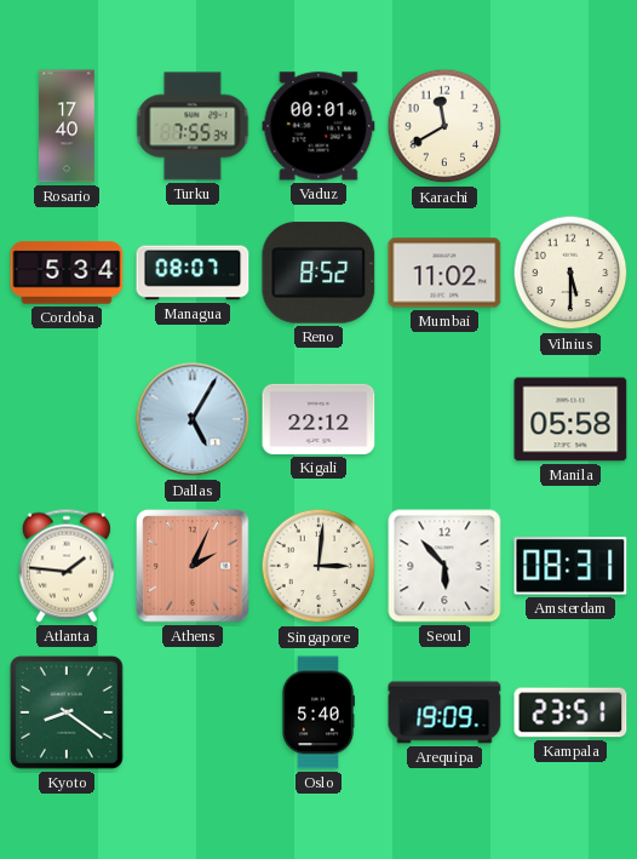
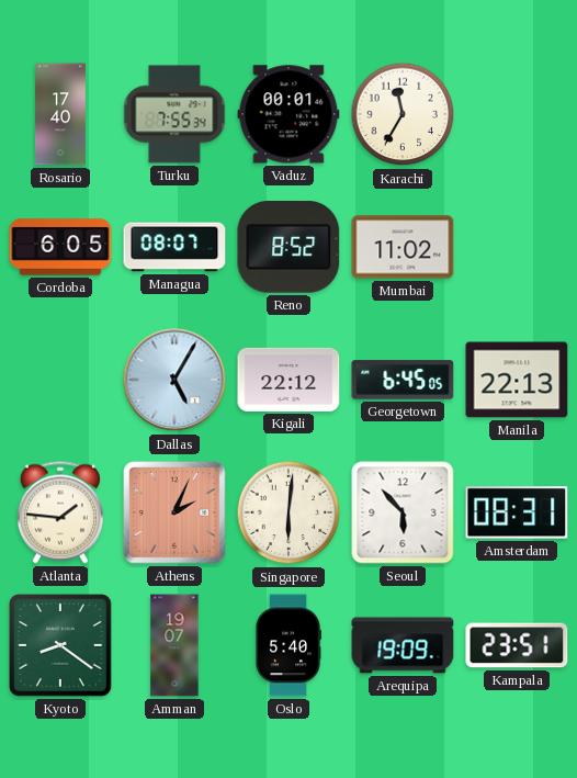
Karachi: 11:40 -> 11:35 (403, 114)
Cordoba: 5:34 -> 6:05 (60, 247)
Vilnius: 5:30 -> none (570, 273)
Georgetown: none -> 6:45 (403, 380)
Manila: 05:58 -> 22:13 (517, 380)
Singapore: 3:01 -> 6:01 (288, 512)
Amman: none -> 19:07 (174, 645)
